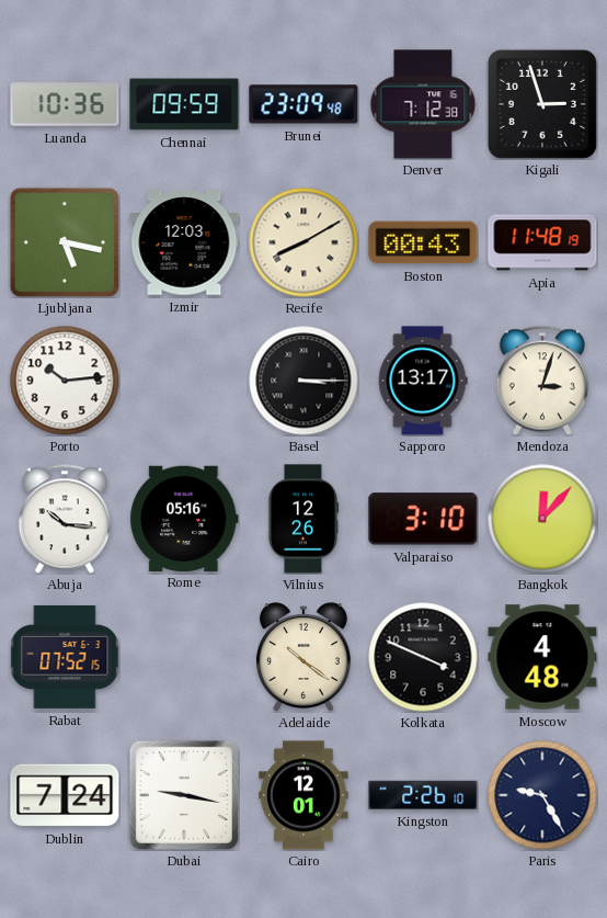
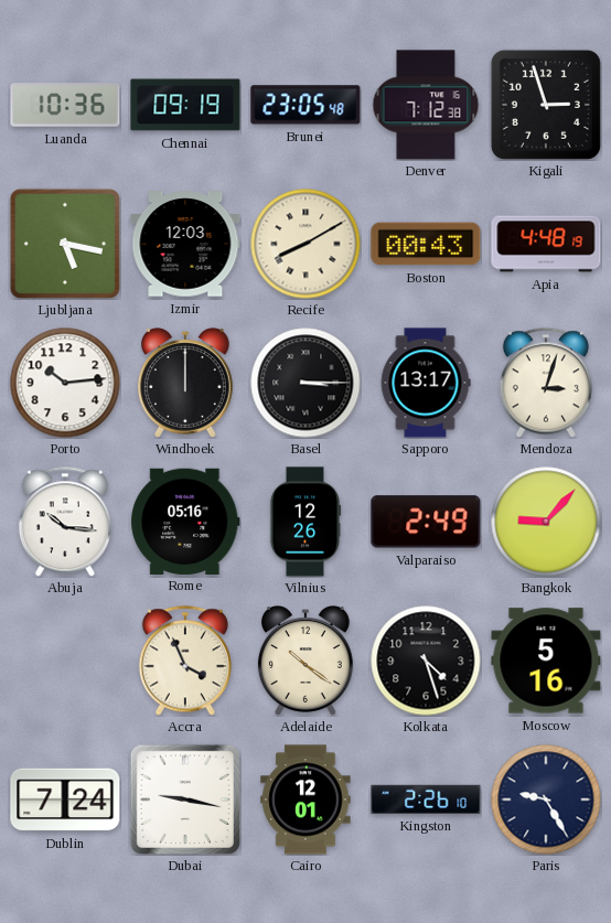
Chennai: 09:59 -> 09:19 (185, 105)
Brunei: 23:09 -> 23:05 (305, 105)
Apia: 11:48 -> 4:48 (546, 244)
Windhoek: none -> 12:00 (185, 383)
Valparaiso: 3:10 -> 2:49 (426, 522)
Bangkok: 12:07 -> 9:07 (546, 522)
Rabat: 07:52 -> none (65, 657)
Accra: none -> 3:56 (185, 661)
Kolkata: 3:49 -> 4:27 (426, 661)
Moscow: 4:48 -> 5:16 (546, 661)
